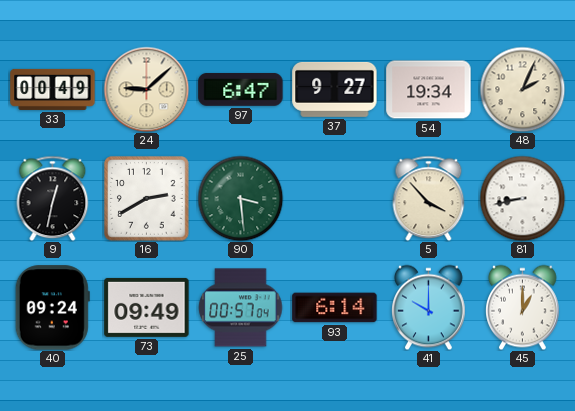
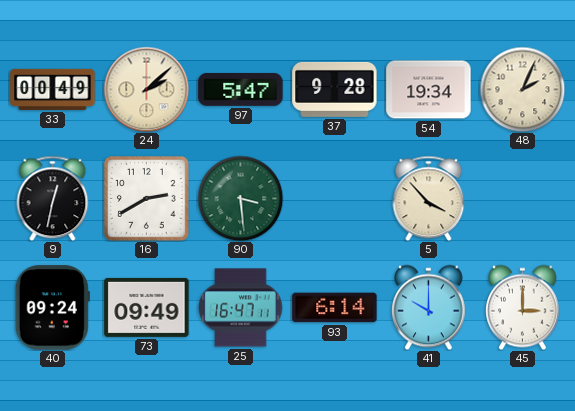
24: 9:08 -> 2:08 (146, 89)
97: 6:47 -> 5:47 (241, 89)
37: 9:27 -> 9:28 (335, 89)
81: 8:43 -> none (522, 198)
25: 00:57 -> 16:47 (241, 308)
45: 1:00 -> 3:00 (523, 307)
